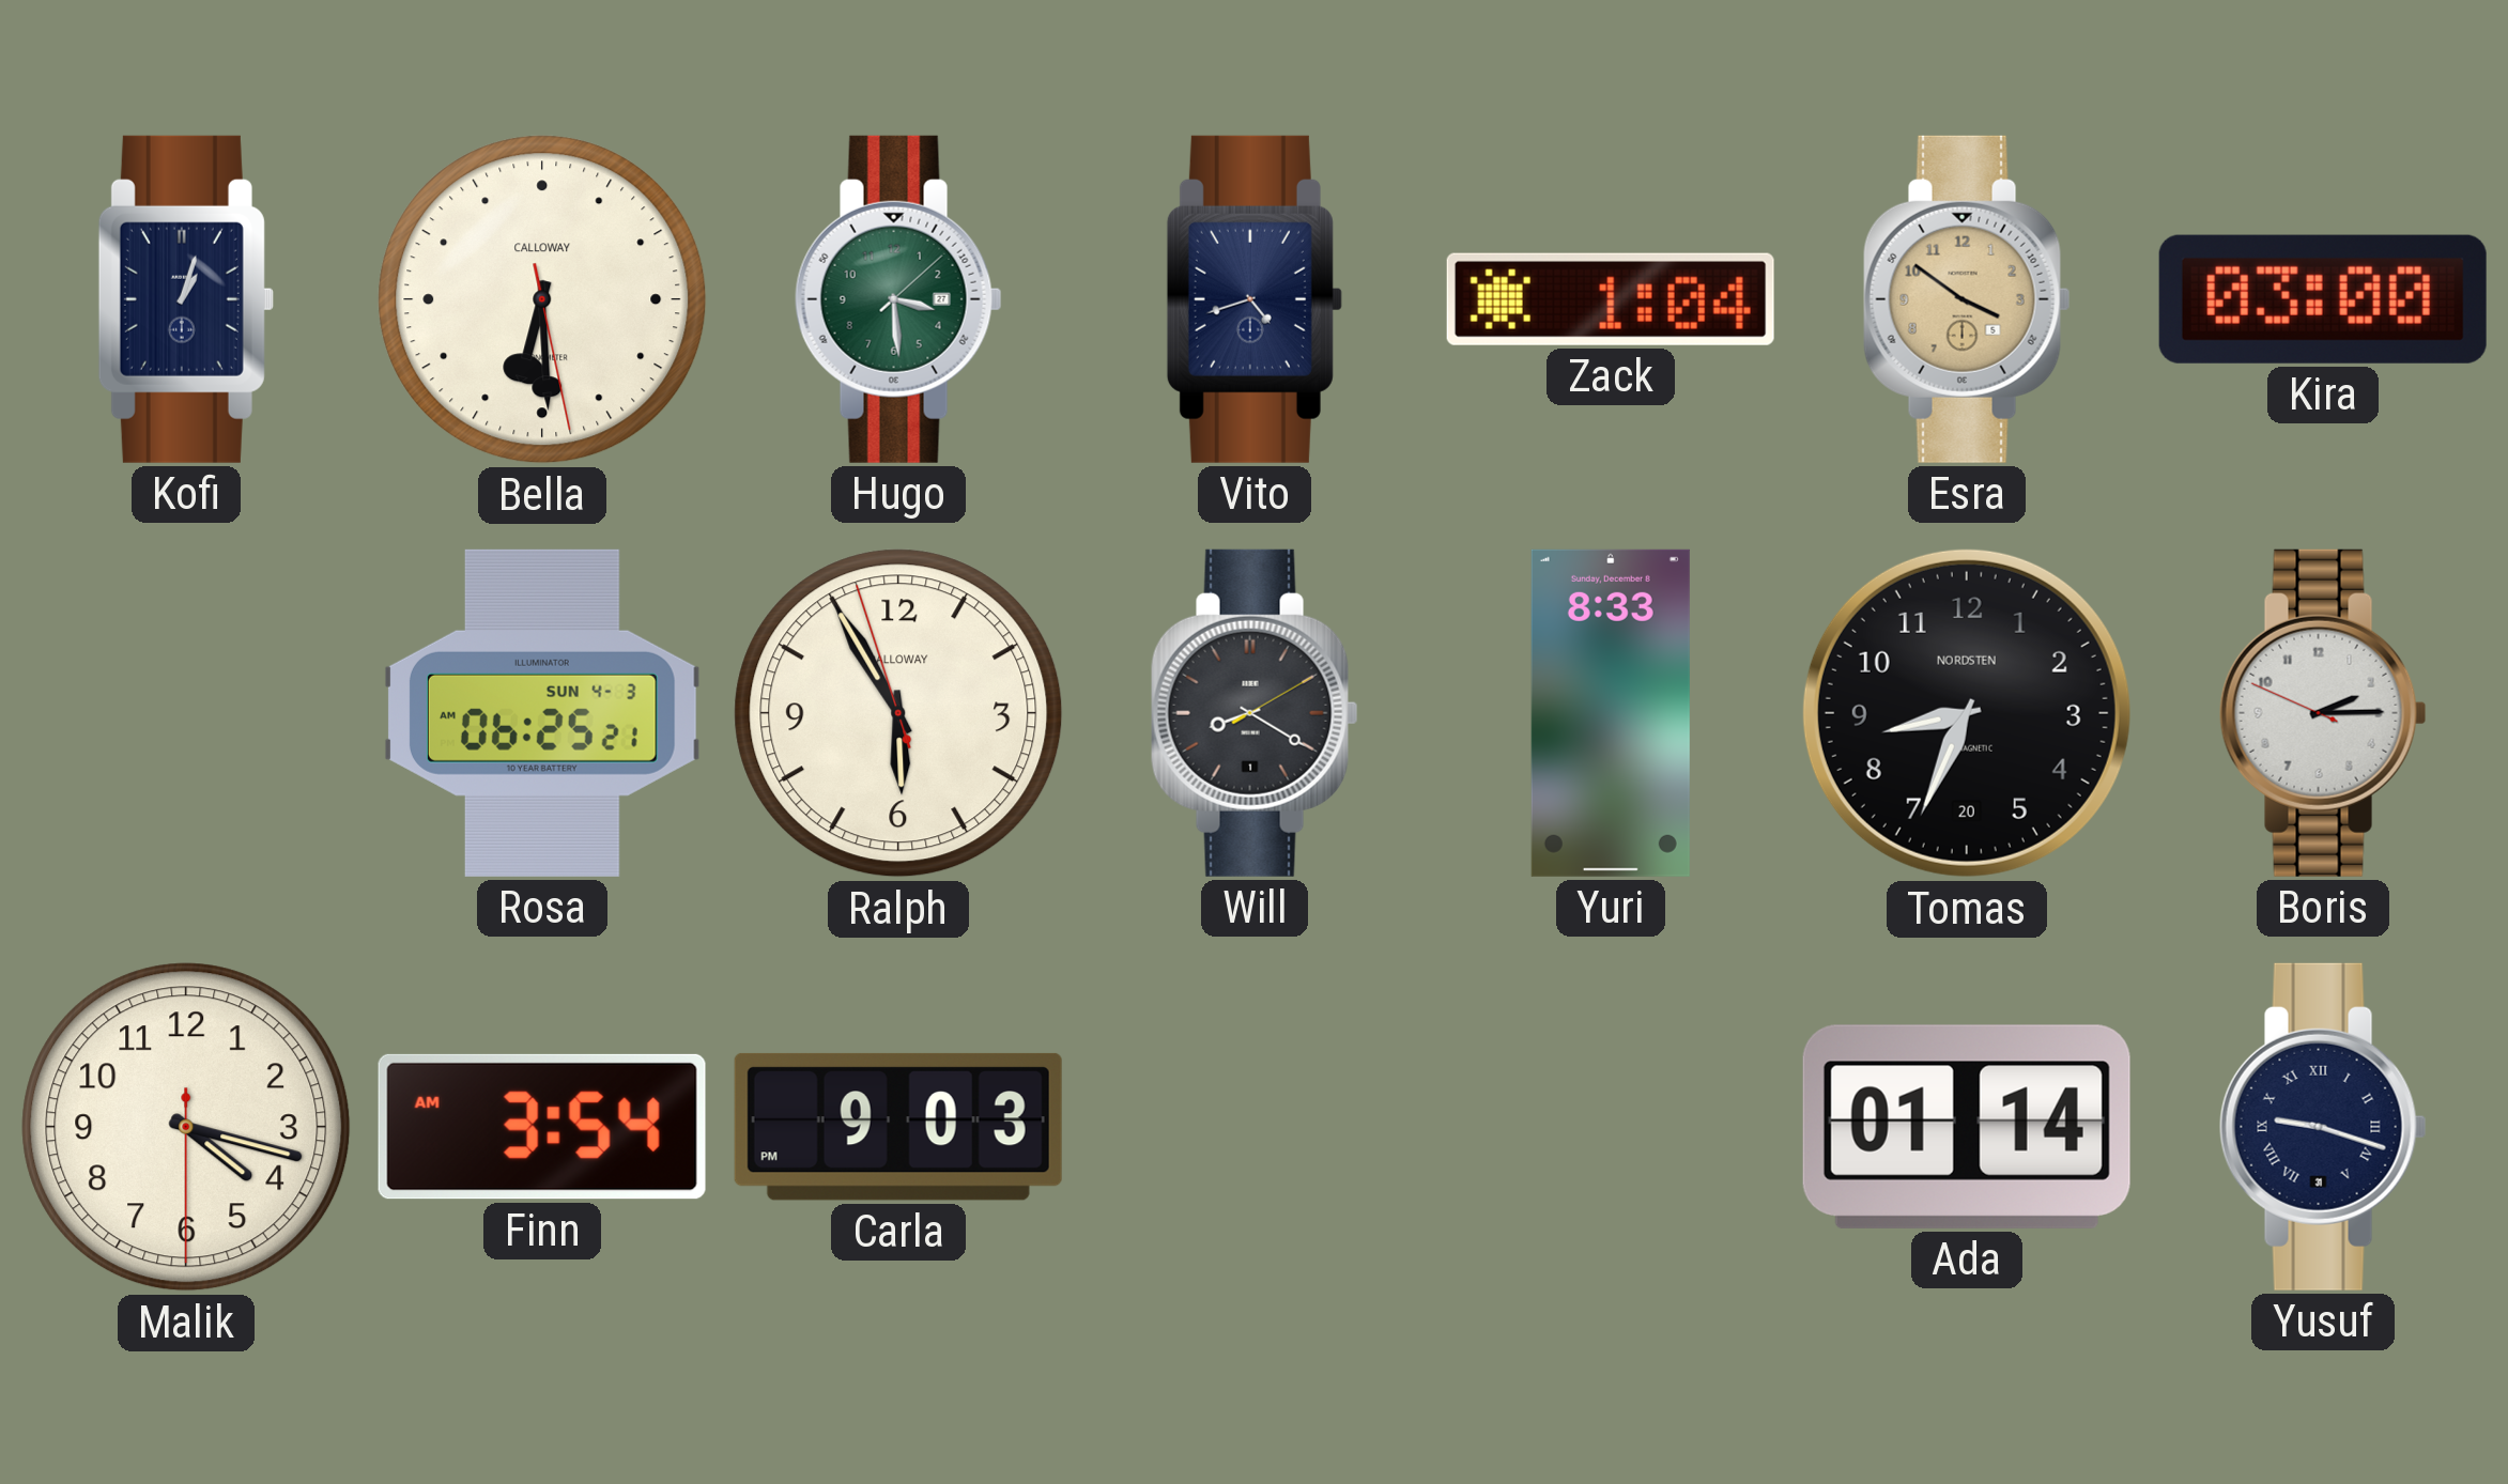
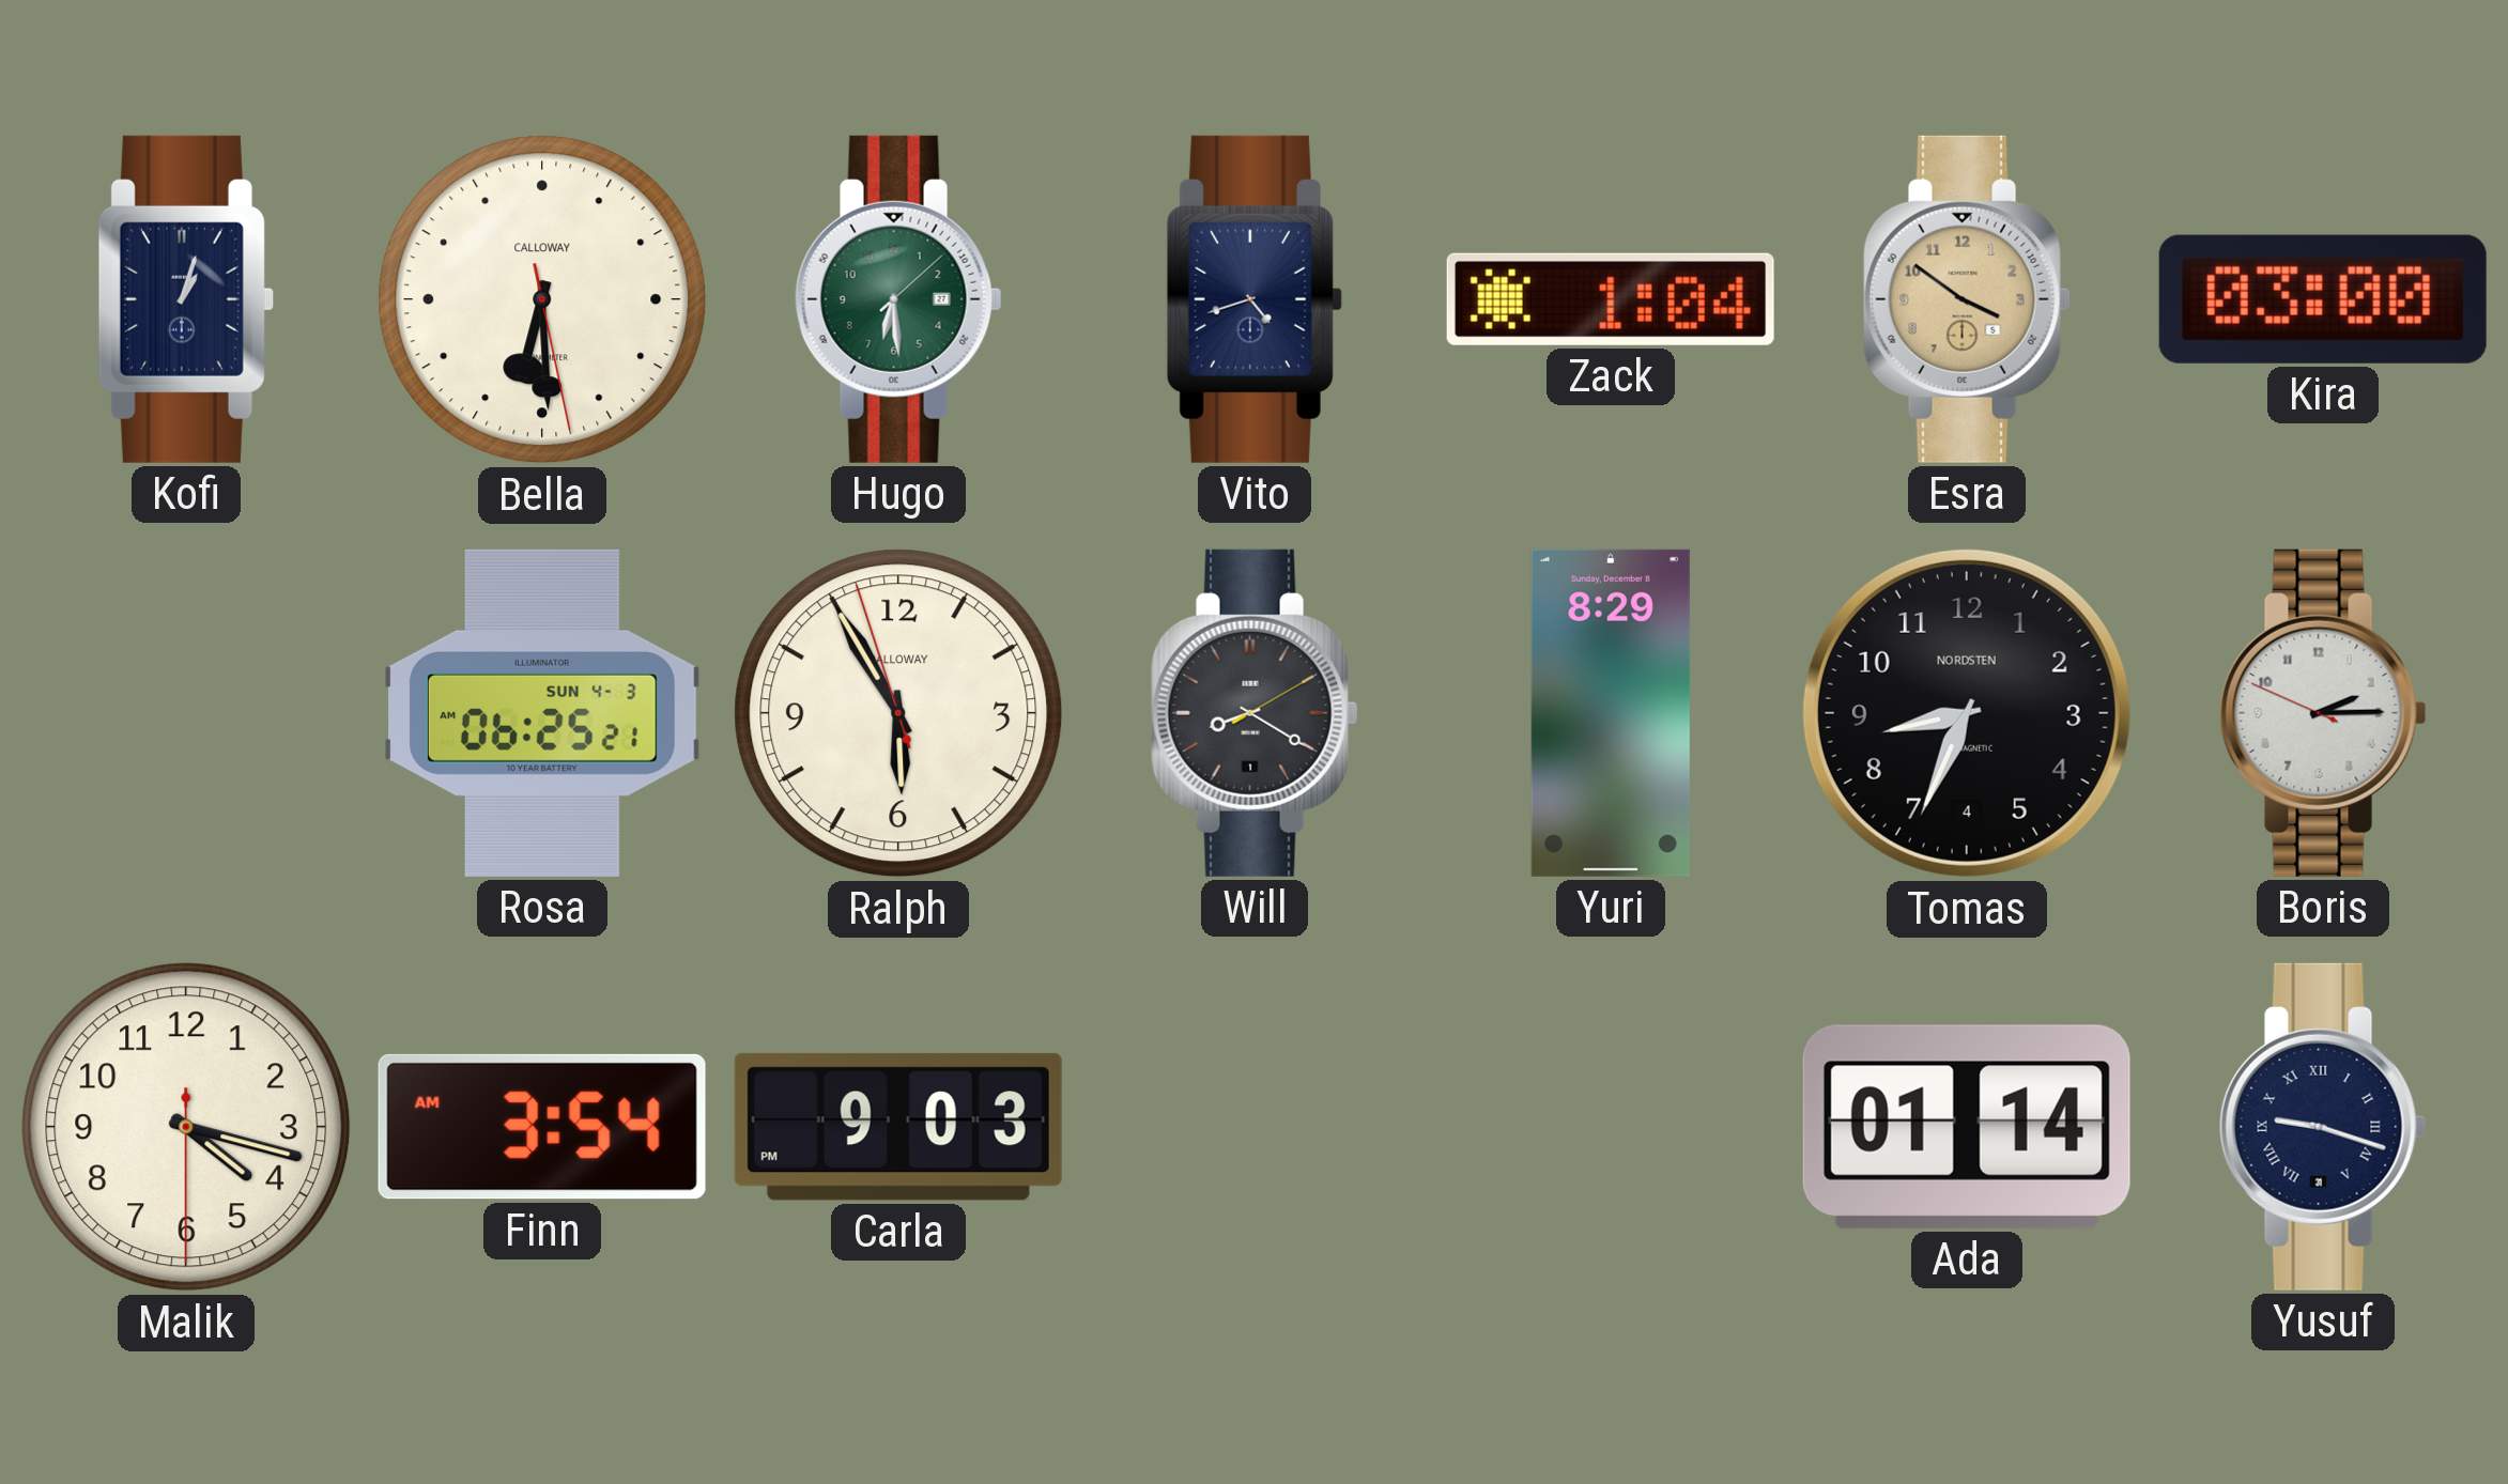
Hugo: 3:29 -> 6:29 (898, 299)
Yuri: 8:33 -> 8:29 (1611, 713)
Tomas date: 20 -> 4 (1967, 713)
